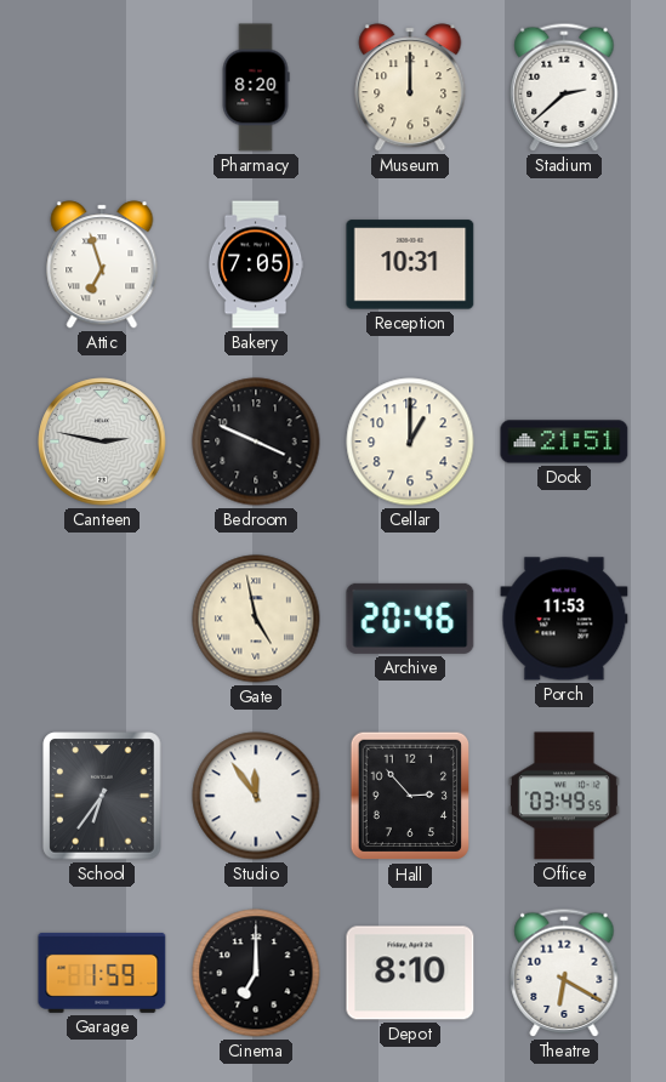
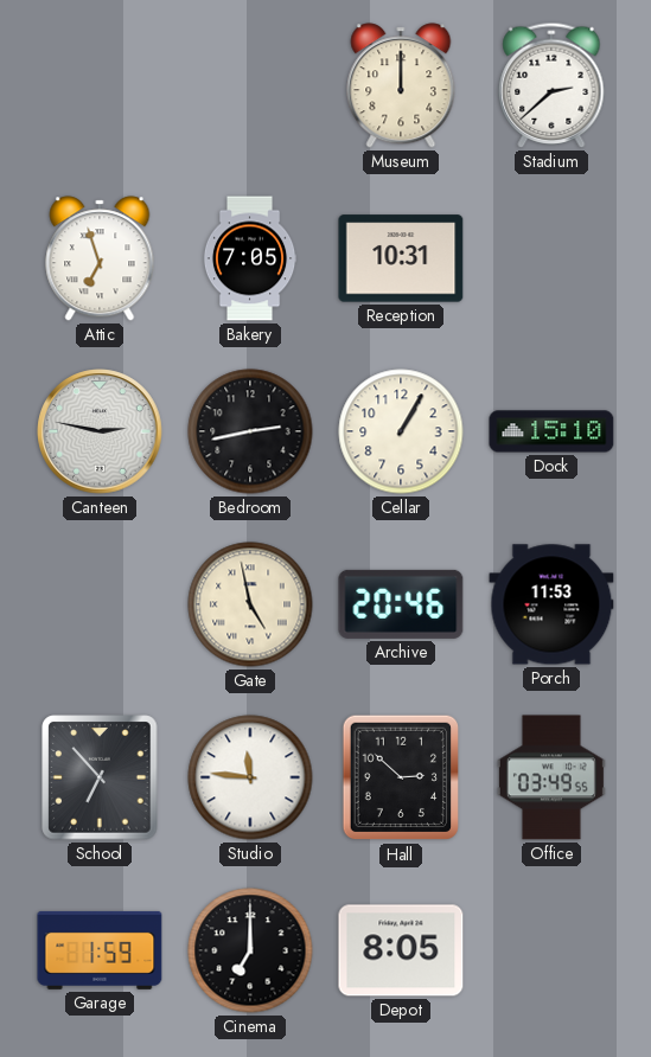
Pharmacy: 8:20 -> none (256, 87)
Bedroom: 3:49 -> 2:43 (250, 431)
Cellar: 1:00 -> 1:05 (401, 431)
Dock: 21:51 -> 15:10 (551, 431)
School: 6:36 -> 6:53 (100, 777)
Studio: 11:54 -> 11:46 (250, 777)
Hall: 2:53 -> 2:52 (401, 777)
Depot: 8:10 -> 8:05 (401, 950)
Theatre: 6:20 -> none (564, 973)
